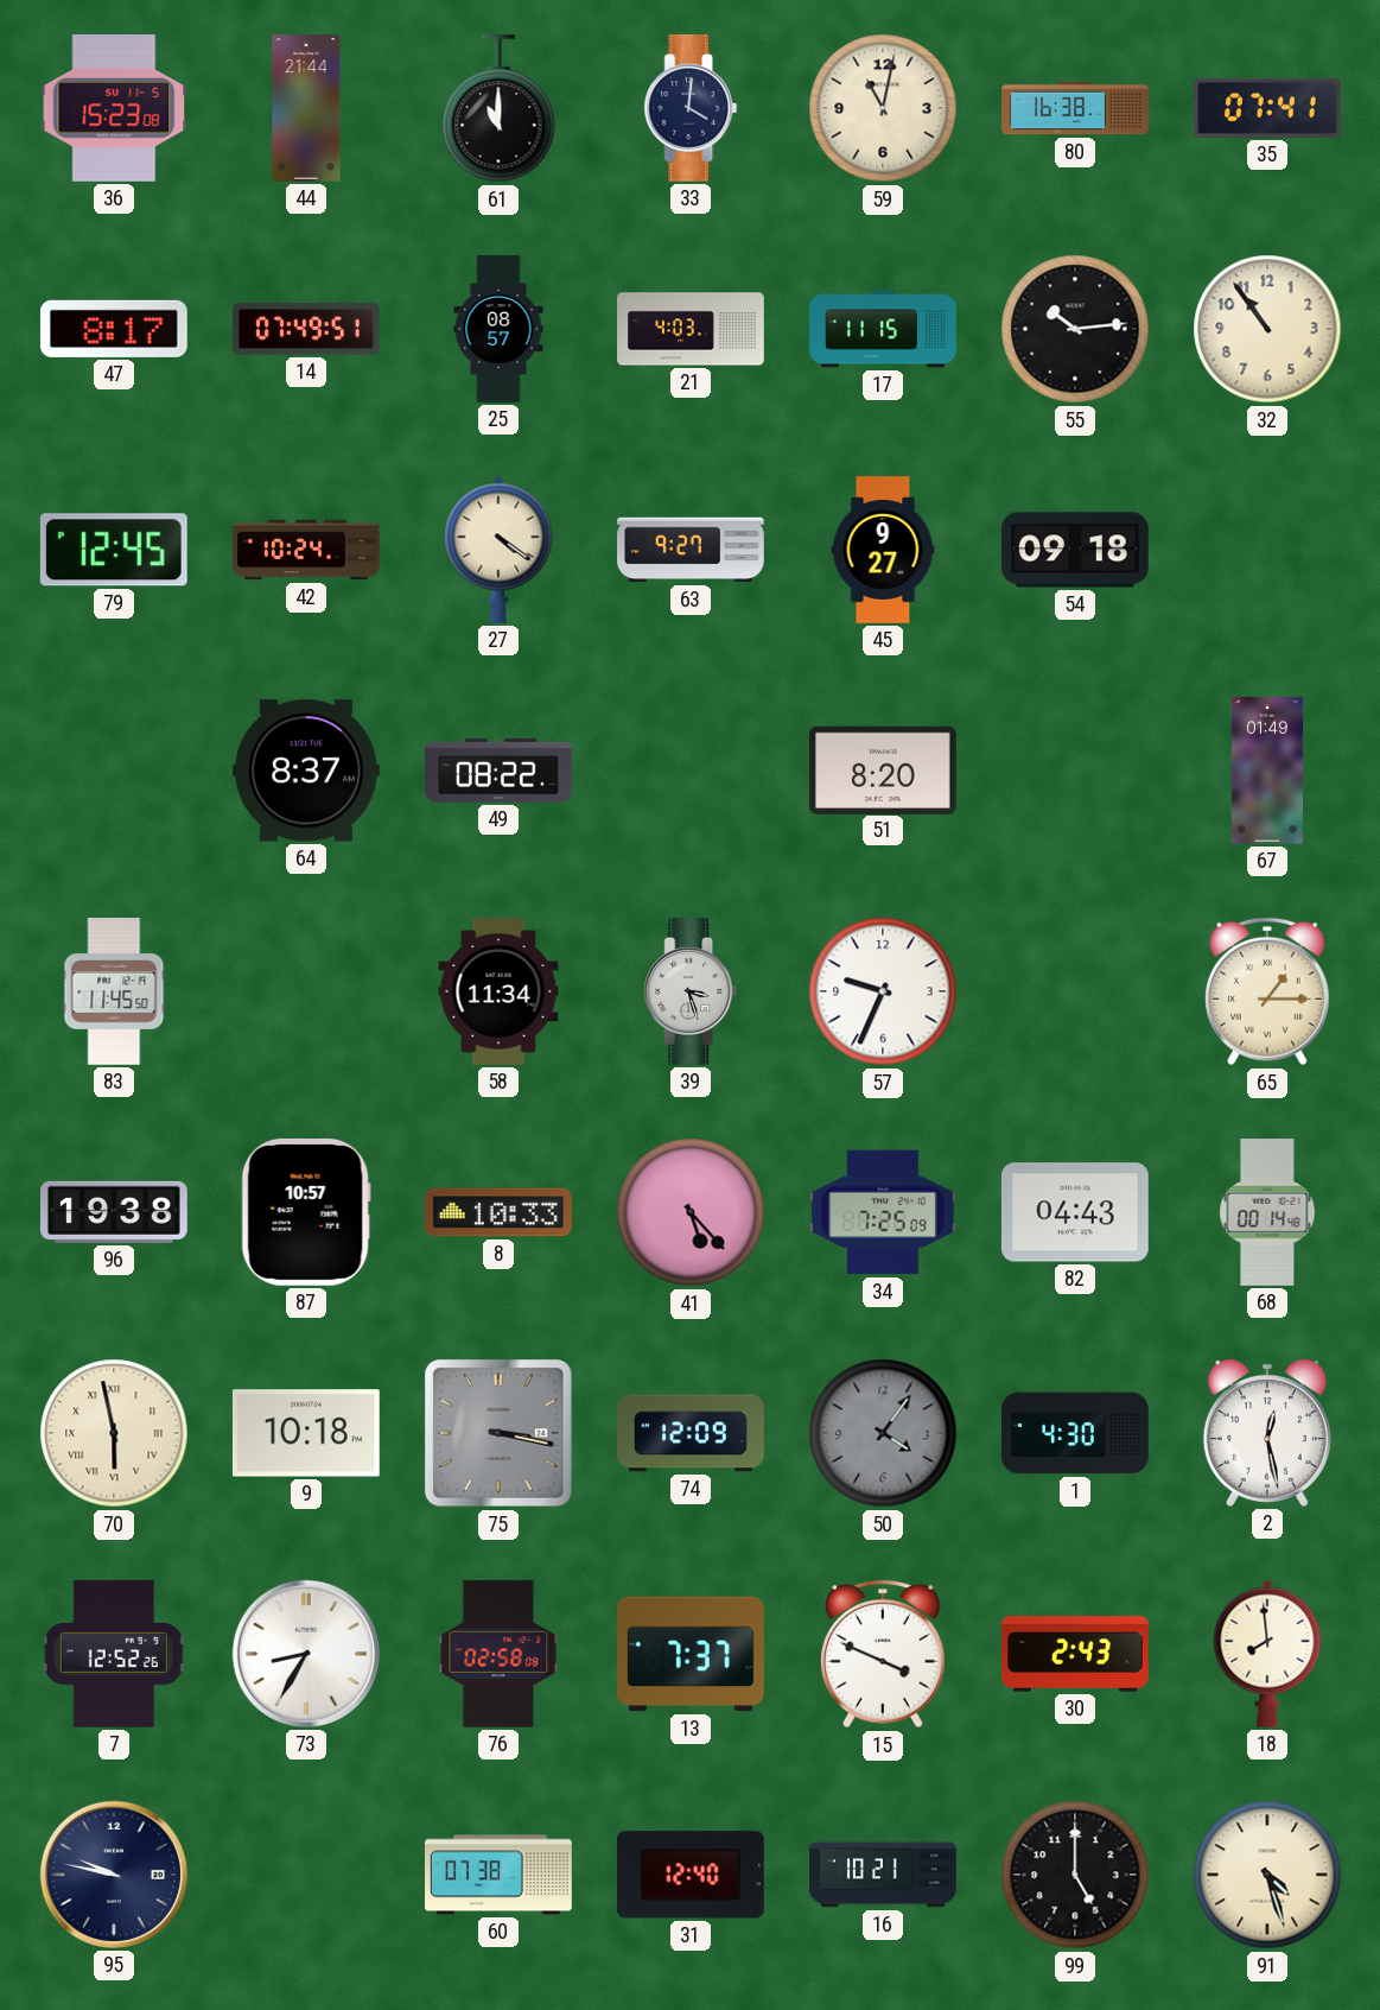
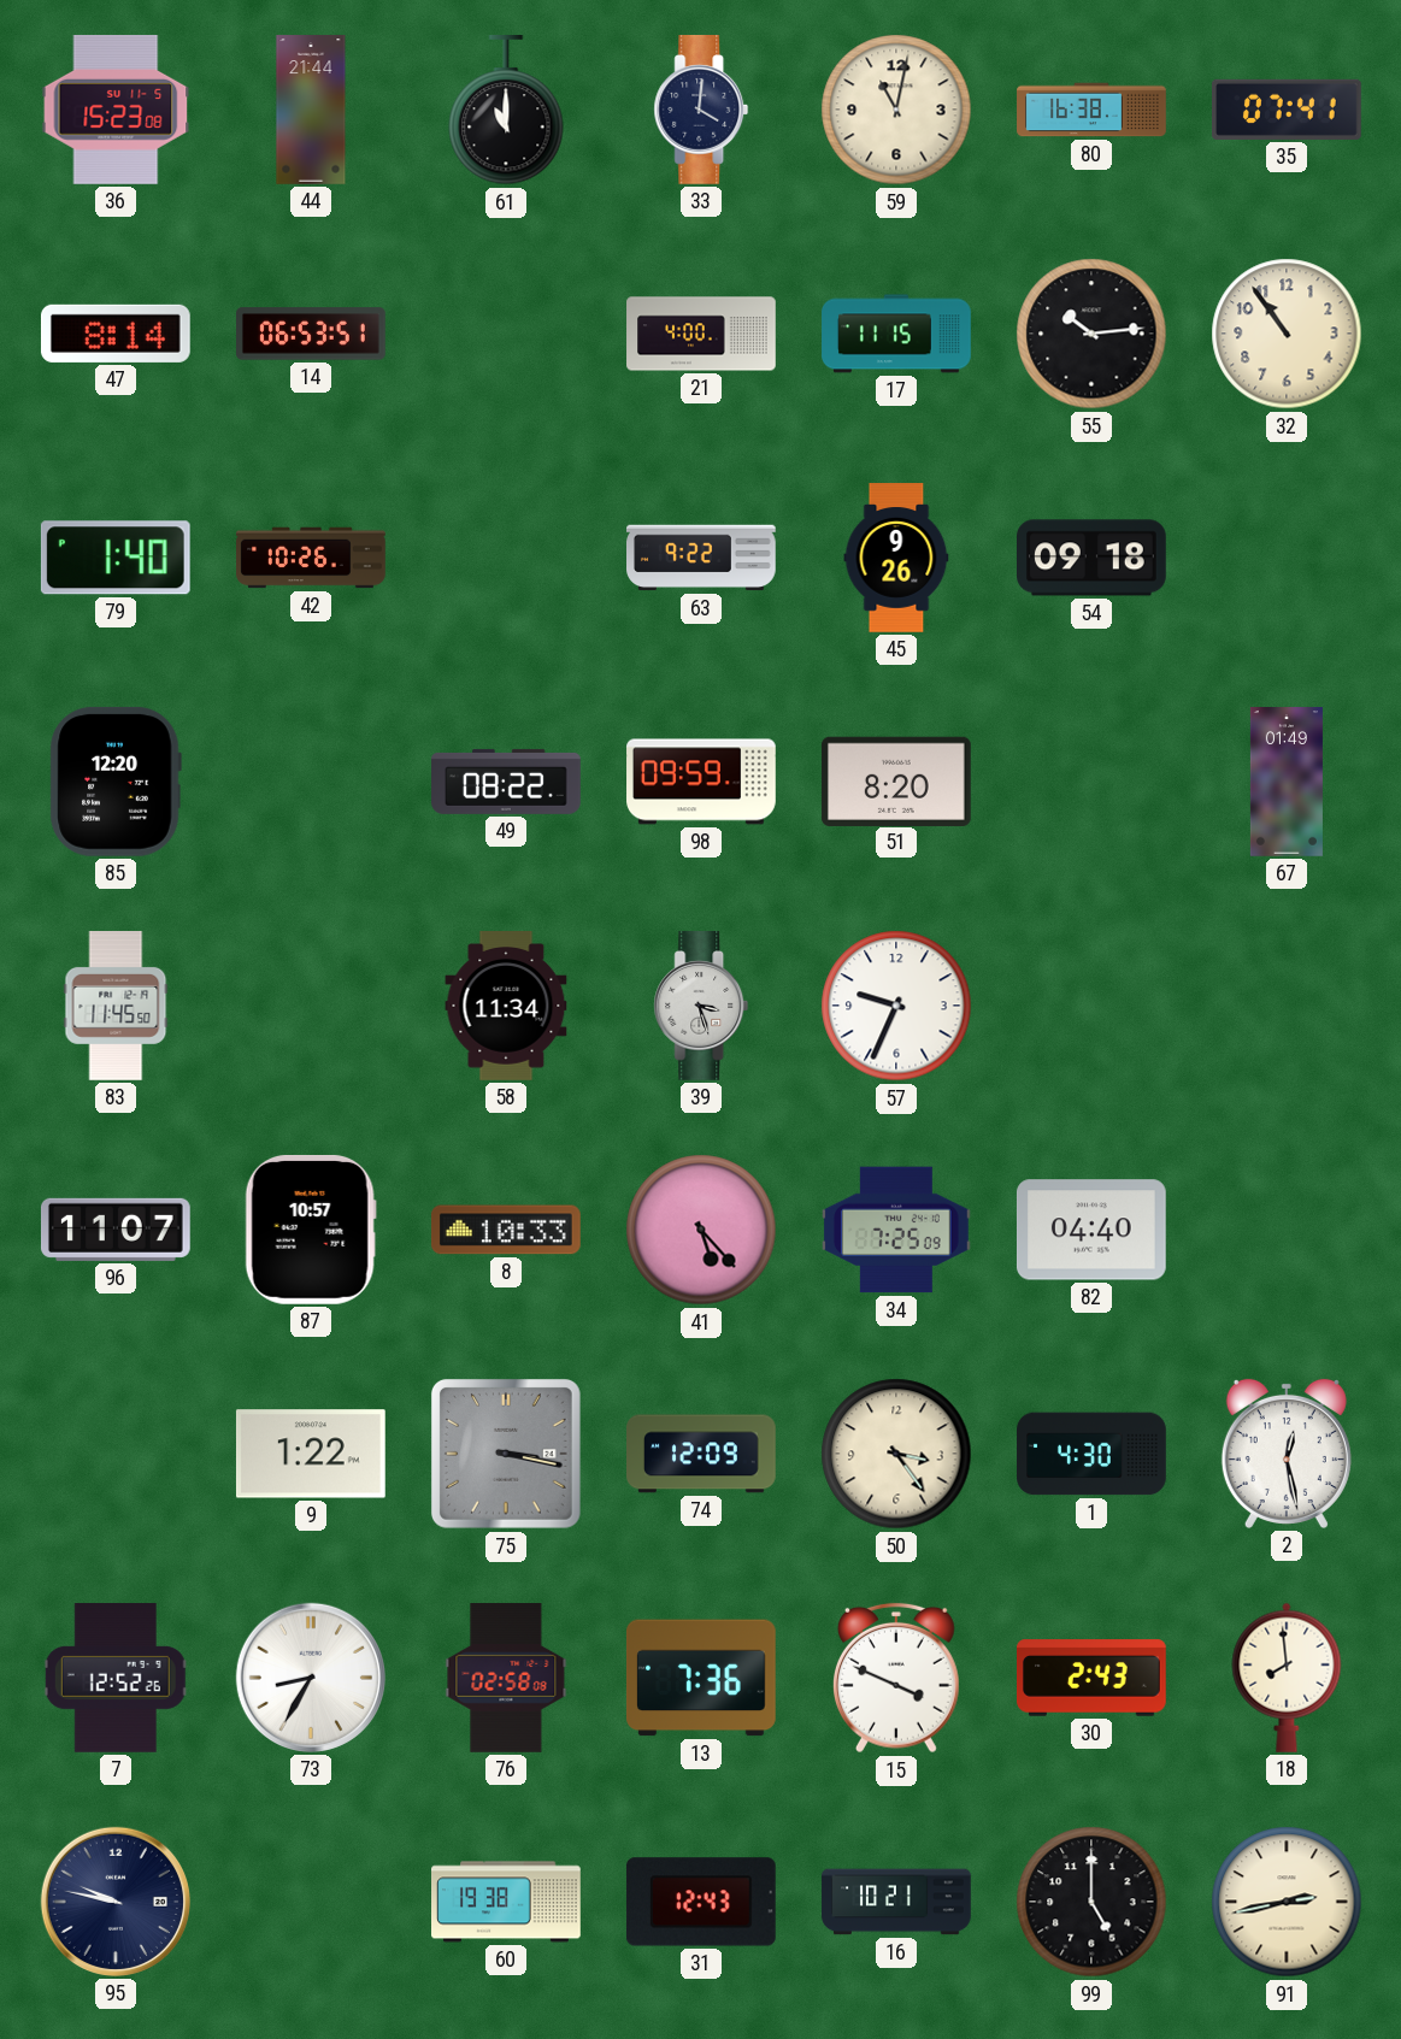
47: 8:17 -> 8:14 (116, 334)
14: 07:49 -> 06:53 (312, 334)
25: 08:57 -> none (498, 329)
21: 4:03 -> 4:00 (701, 334)
79: 12:45 -> 1:40 (116, 558)
42: 10:24 -> 10:26 (311, 558)
27: 4:21 -> none (498, 550)
63: 9:27 -> 9:22 (702, 558)
45: 9:27 -> 9:26 (896, 558)
85: none -> 12:20 (116, 782)
64: 8:37 -> none (307, 771)
98: none -> 09:59 (701, 782)
65: 1:15 -> none (1267, 991)
96: 19:38 -> 11:07 (116, 1230)
82: 04:43 -> 04:40 (1091, 1230)
68: 00:14 -> none (1267, 1213)
70: 5:58 -> none (114, 1433)
9: 10:18 -> 1:22 (311, 1454)
50: 4:06 -> 3:24 (896, 1454)
50 dial: grey -> cream (896, 1454)
13: 7:37 -> 7:36 (701, 1678)
60: 07:38 -> 19:38 (506, 1902)
31: 12:40 -> 12:43 (701, 1902)
91: 4:27 -> 2:43 (1287, 1902)
